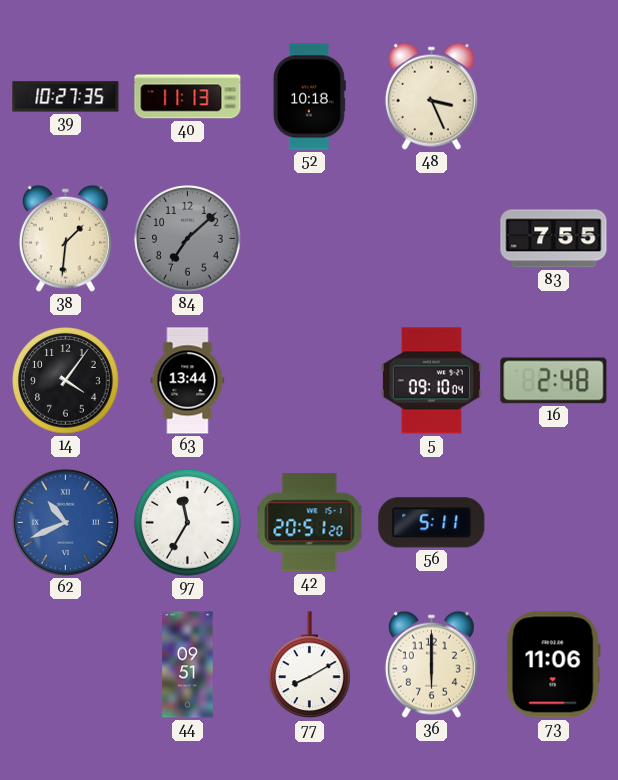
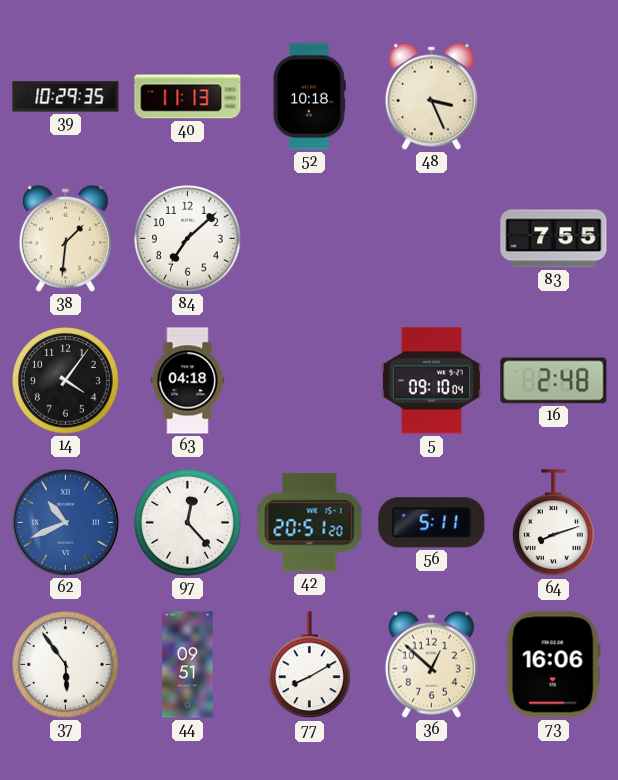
39: 10:27 -> 10:29 (66, 97)
84 dial: grey -> white (188, 239)
63: 13:44 -> 04:18 (188, 381)
97: 11:35 -> 12:23 (188, 523)
64: none -> 8:12 (554, 523)
37: none -> 5:54 (66, 665)
36: 6:00 -> 12:52 (431, 664)
73: 11:06 -> 16:06 (553, 665)
